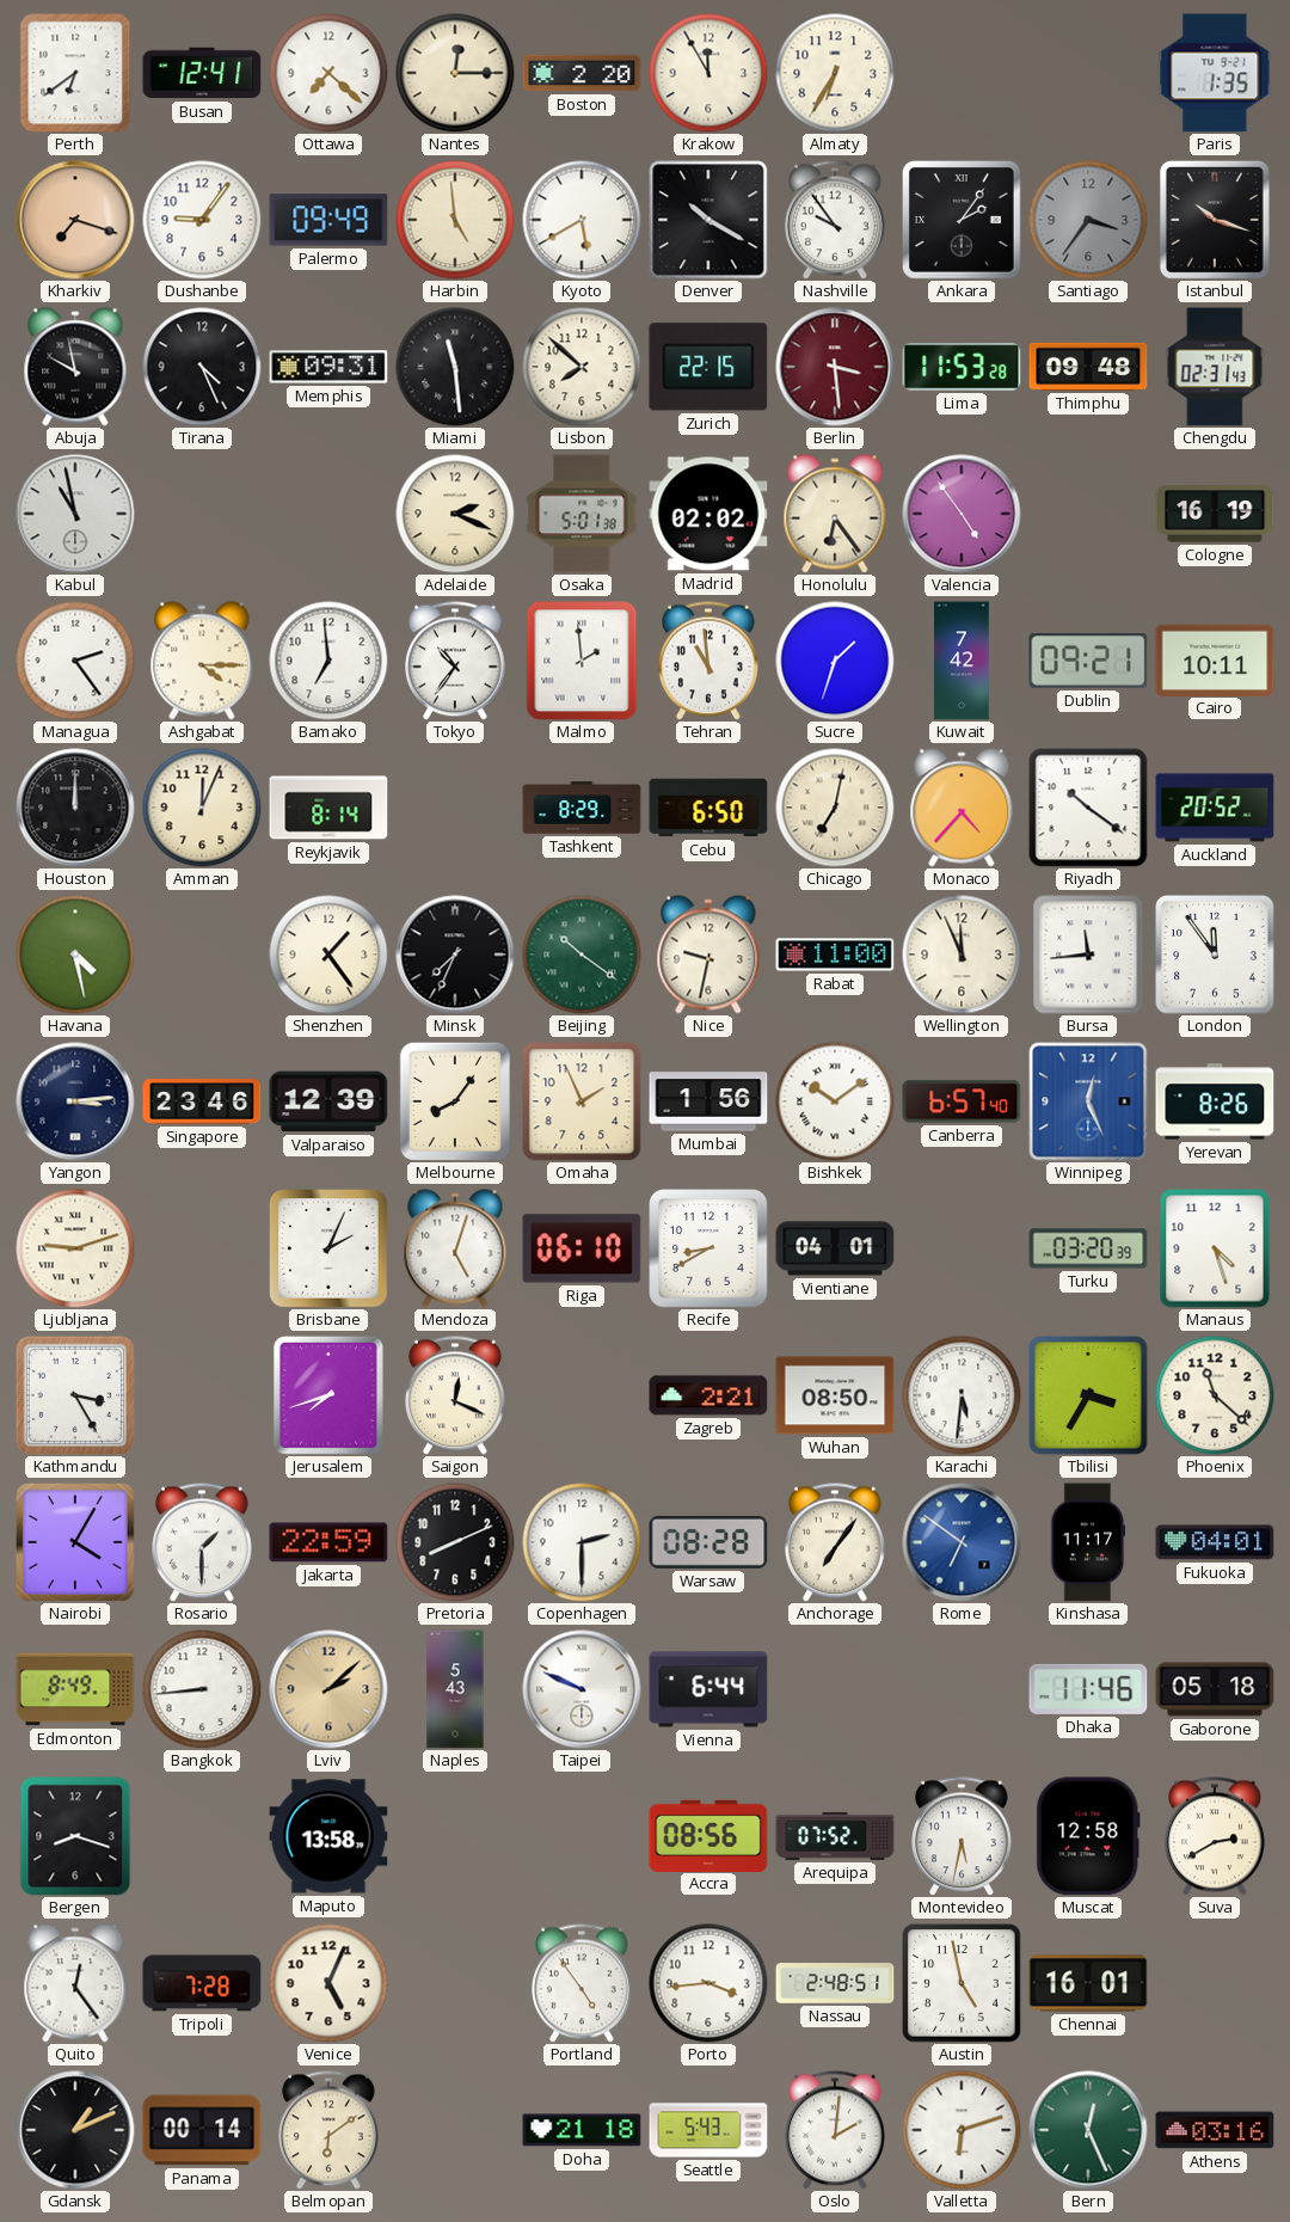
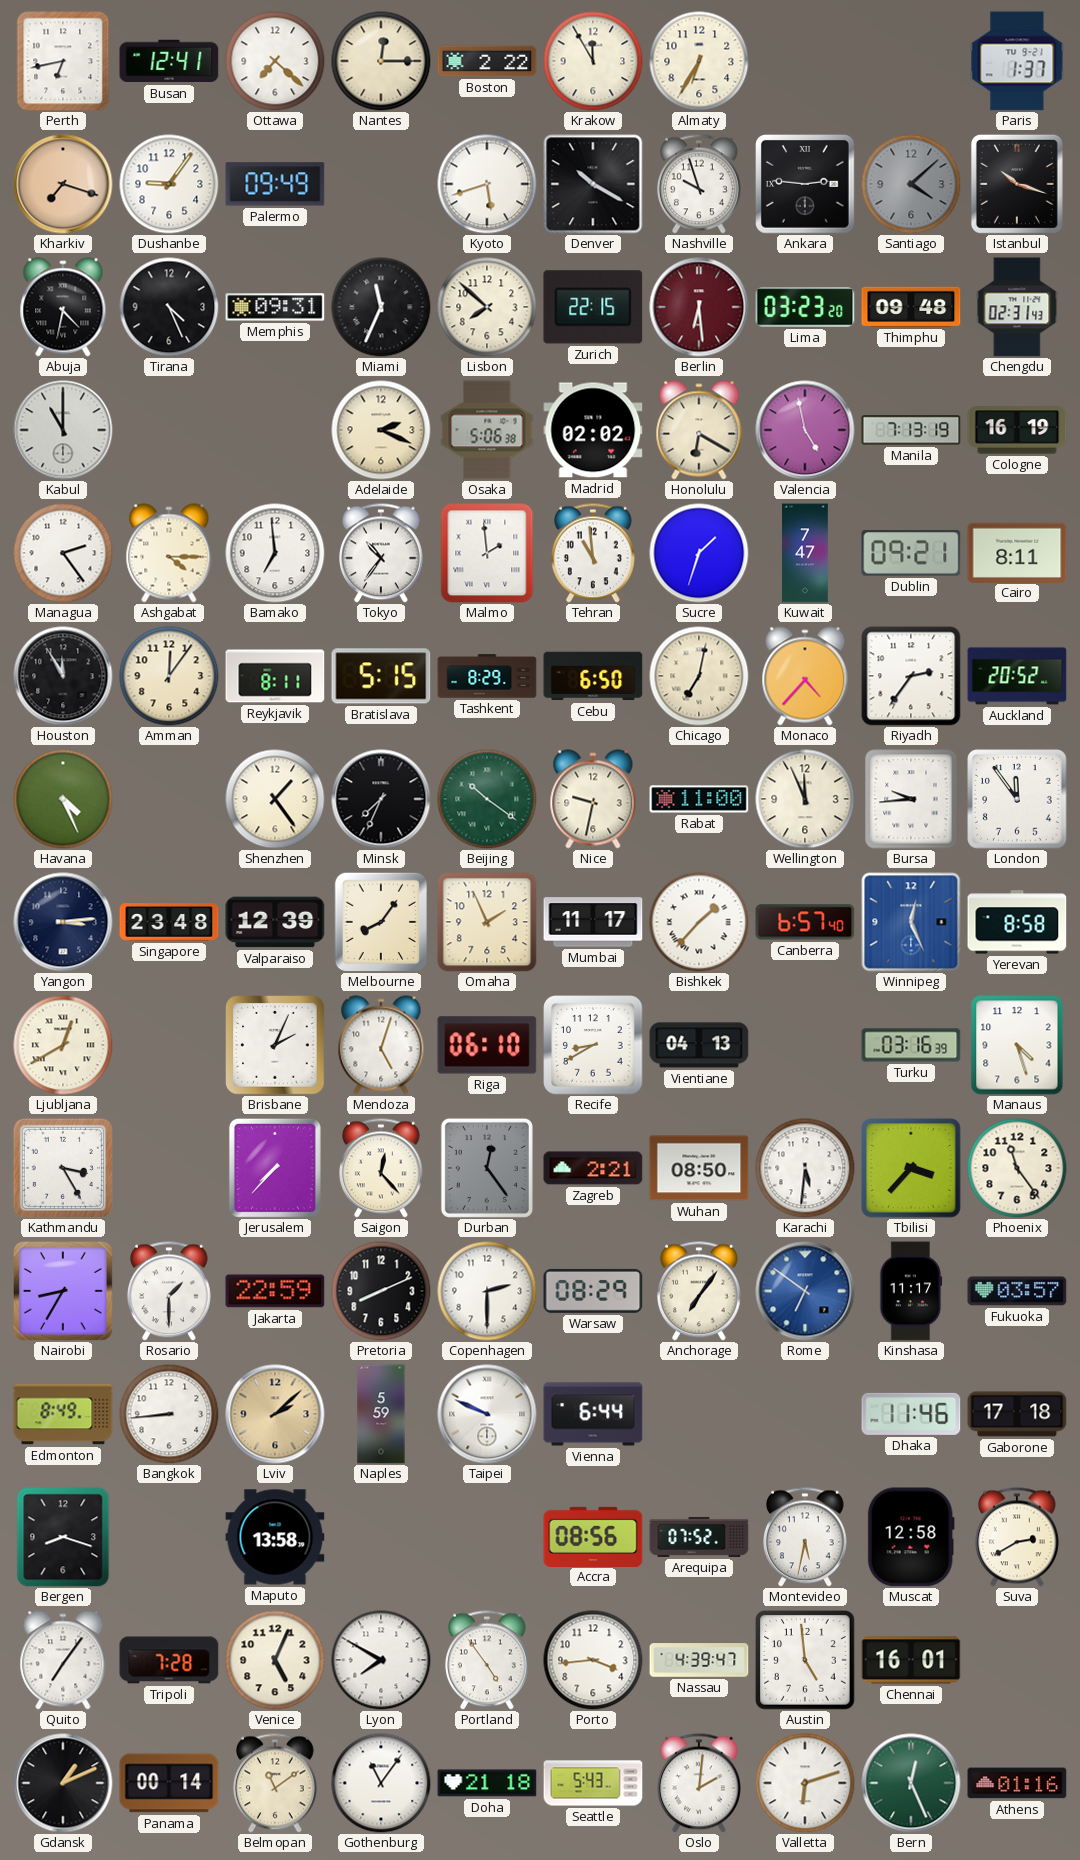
Perth: 6:39 -> 6:43 (63, 61)
Boston: 2:20 -> 2:22 (487, 61)
Paris: 1:35 -> 1:37 (1017, 61)
Harbin: 4:59 -> none (455, 220)
Kyoto: 5:40 -> 5:42 (487, 184)
Nashville: 9:54 -> 9:57 (699, 184)
Ankara: 2:06 -> 2:46 (806, 185)
Santiago: 3:36 -> 4:08 (911, 184)
Abuja: 9:58 -> 4:32 (63, 307)
Miami: 11:29 -> 11:34 (381, 307)
Berlin: 3:29 -> 6:29 (699, 307)
Lima: 11:53 -> 03:23 (805, 307)
Kabul: 10:58 -> 11:00 (63, 430)
Osaka: 5:01 -> 5:06 (487, 430)
Honolulu: 6:24 -> 6:20 (699, 430)
Valencia: 4:54 -> 4:58 (805, 430)
Manila: none -> 7:13 (911, 430)
Kuwait: 7:42 -> 7:47 (805, 553)
Cairo: 10:11 -> 8:11 (1017, 552)
Houston: 12:00 -> 11:55 (63, 676)
Amman: 12:04 -> 12:06 (169, 676)
Reykjavik: 8:14 -> 8:11 (275, 676)
Bratislava: none -> 5:15 (381, 676)
Riyadh: 10:21 -> 2:36 (911, 676)
Havana: 4:28 -> 4:26 (63, 799)
Bursa: 11:44 -> 9:44 (911, 799)
Singapore: 23:46 -> 23:48 (169, 922)
Mumbai: 1:56 -> 11:17 (593, 922)
Bishkek: 10:09 -> 1:37 (699, 922)
Yerevan: 8:26 -> 8:58 (1017, 922)
Ljubljana: 9:12 -> 12:40 (63, 1045)
Vientiane: 04:01 -> 04:13 (699, 1045)
Turku: 03:20 -> 03:16 (911, 1045)
Jerusalem: 7:42 -> 7:37 (275, 1168)
Saigon: 12:19 -> 12:23 (381, 1168)
Durban: none -> 12:24 (487, 1168)
Tbilisi: 3:35 -> 3:37 (911, 1168)
Phoenix: 11:22 -> 11:24 (1017, 1168)
Nairobi: 4:05 -> 8:35 (64, 1292)
Warsaw: 08:28 -> 08:29 (593, 1291)
Fukuoka: 04:01 -> 03:57 (1017, 1291)
Naples: 5:43 -> 5:59 (381, 1414)
Gaborone: 05:18 -> 17:18 (1017, 1414)
Quito: 12:24 -> 7:06 (63, 1660)
Lyon: none -> 7:50 (381, 1660)
Nassau: 2:48 -> 4:39 (699, 1660)
Austin: 4:58 -> 4:59 (805, 1660)
Belmopan: 6:09 -> 11:09 (275, 1783)
Gothenburg: none -> 11:06 (381, 1783)
Athens: 03:16 -> 01:16 (1017, 1783)
